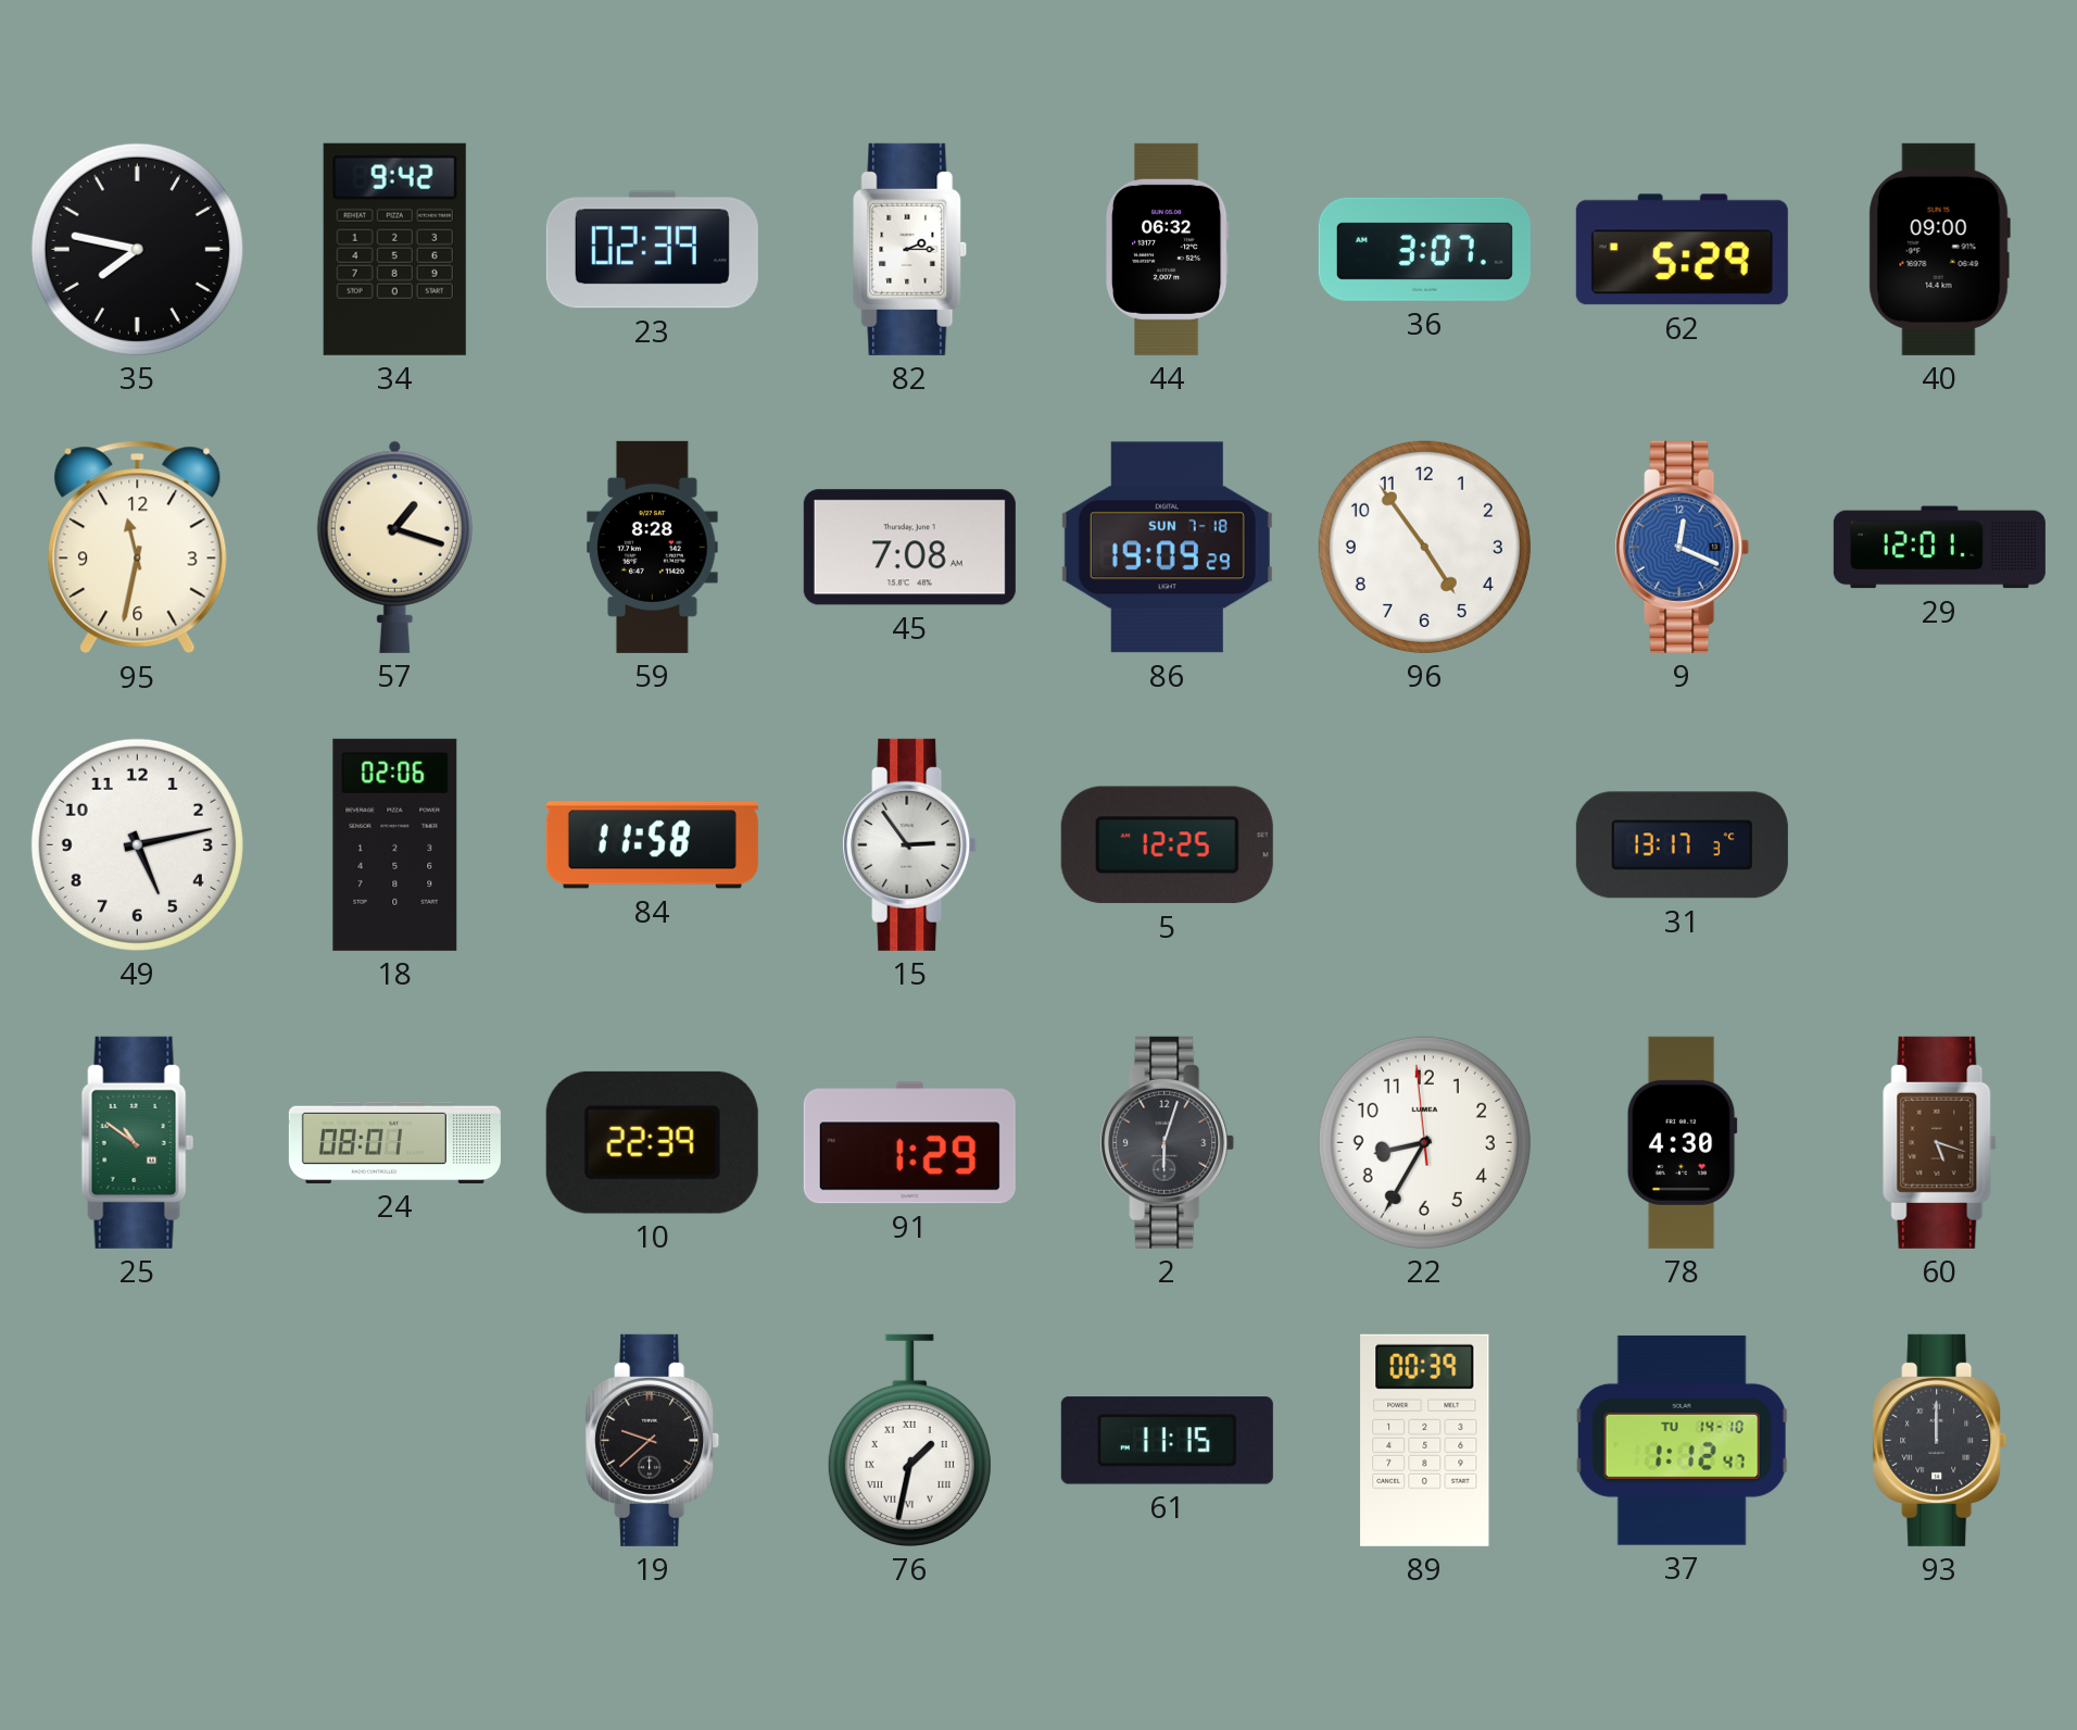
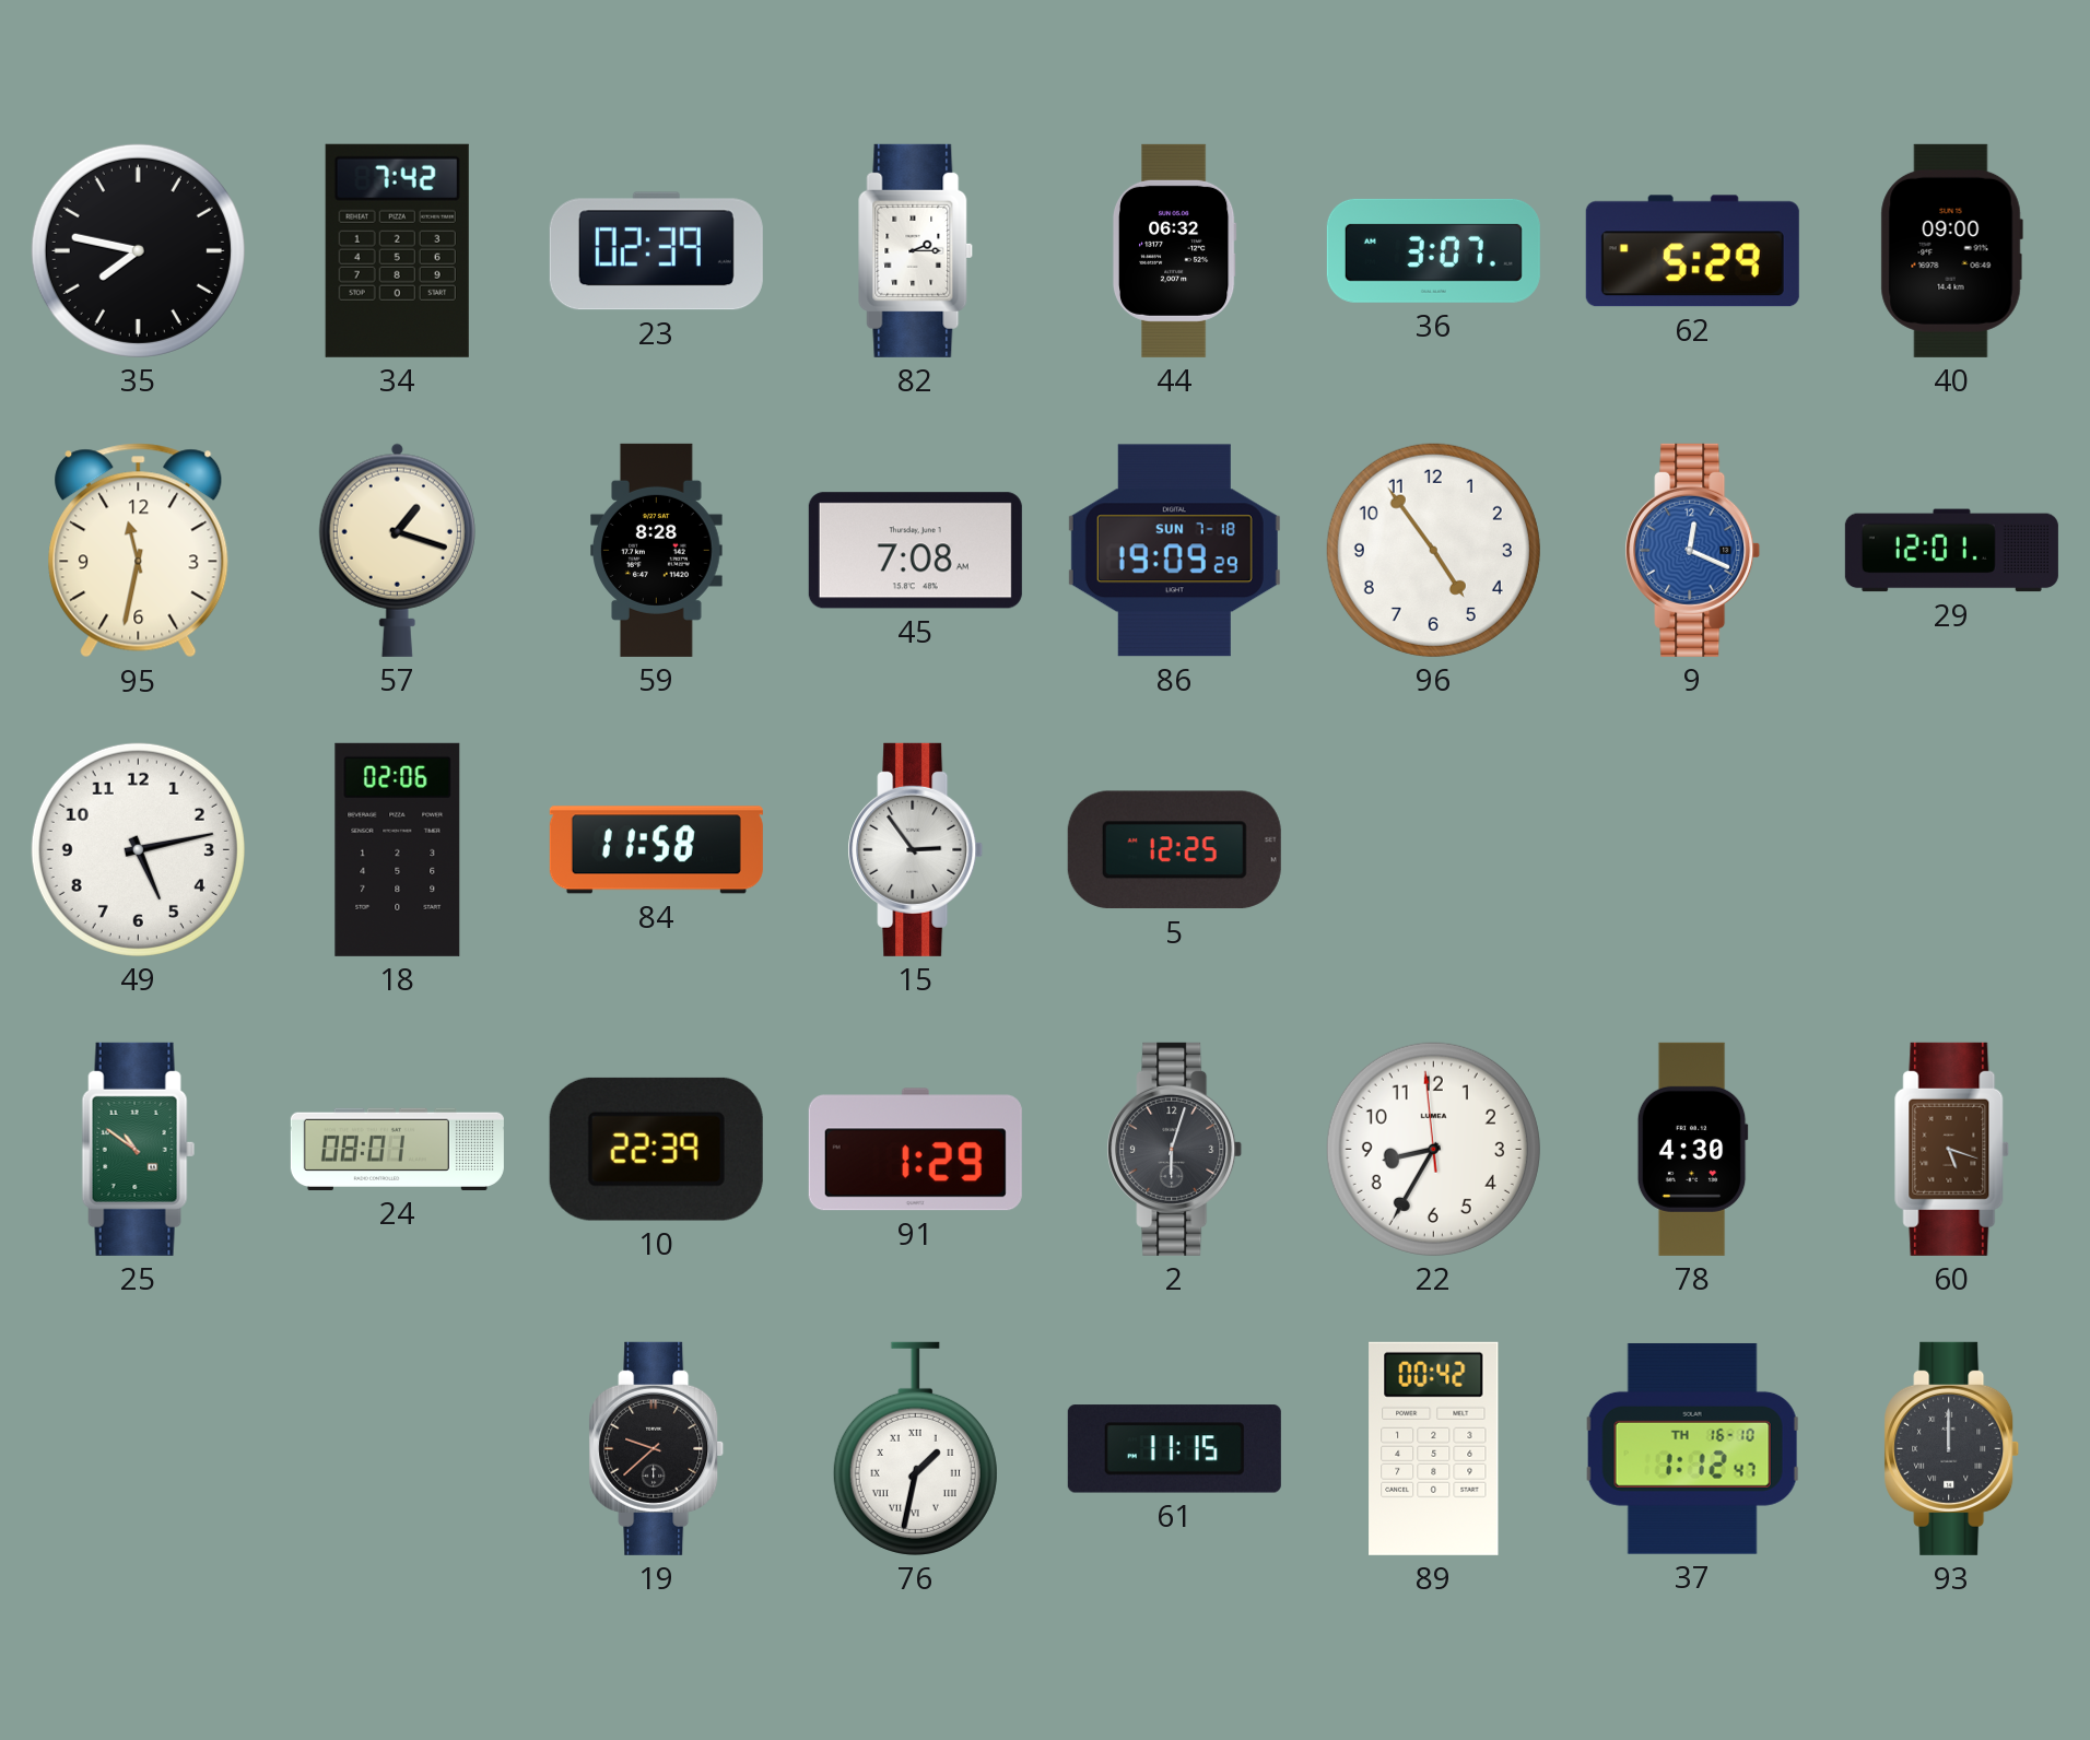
34: 9:42 -> 7:42 (397, 250)
31: 13:17 -> none (1682, 845)
89: 00:39 -> 00:42 (1434, 1448)
37 date: TU 14-10 -> TH 16-10 (1693, 1448)
